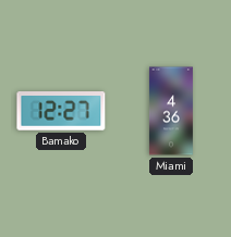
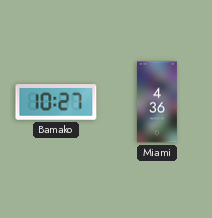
Bamako: 12:27 -> 10:27 (56, 103)
